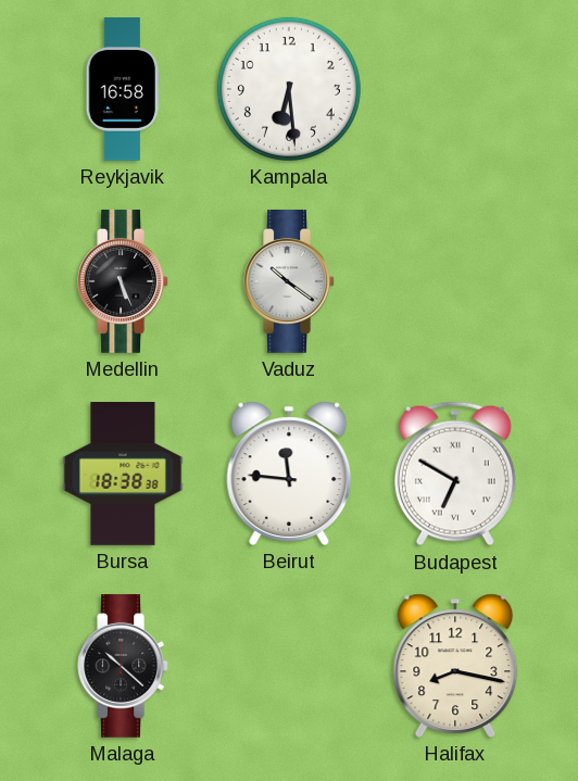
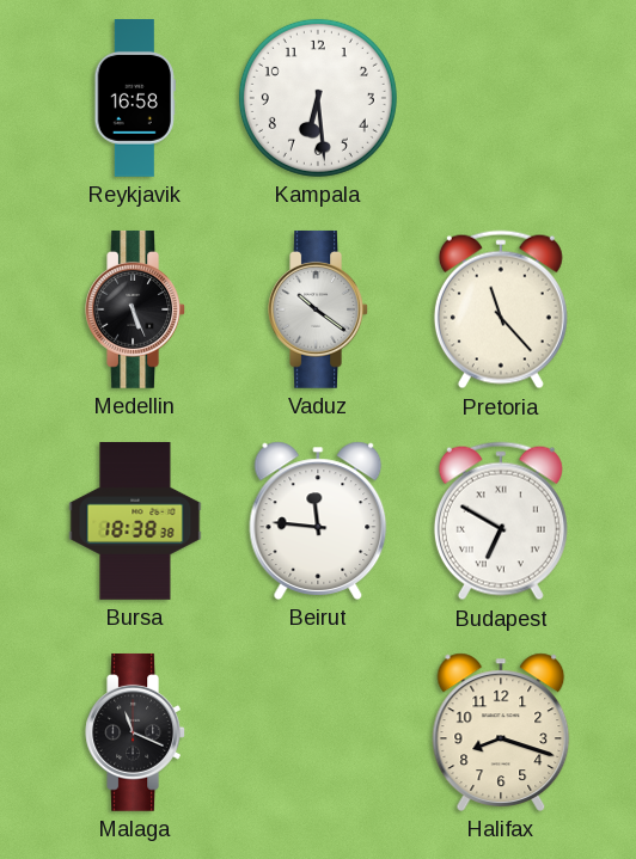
Pretoria: none -> 11:23 (501, 309)
Malaga: 10:22 -> 11:19 (135, 732)
Halifax: 8:17 -> 8:18 (501, 732)
